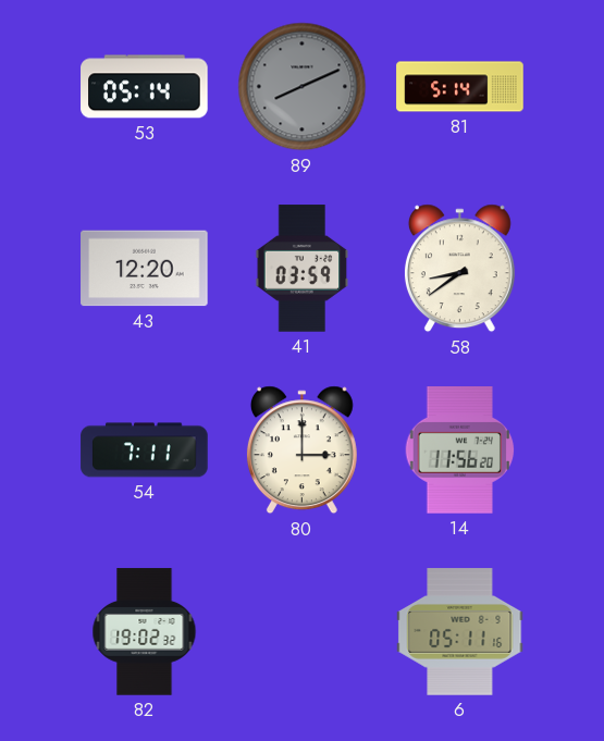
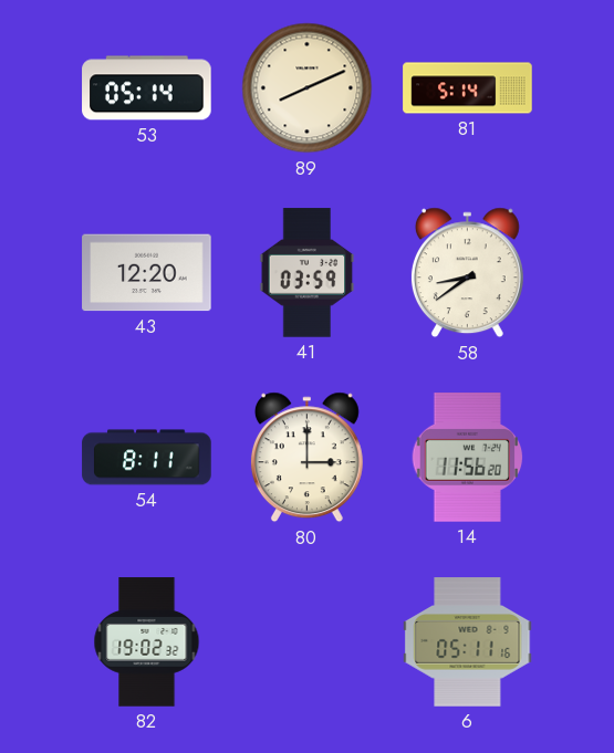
89 dial: grey -> cream (308, 88)
54: 7:11 -> 8:11 (147, 458)
